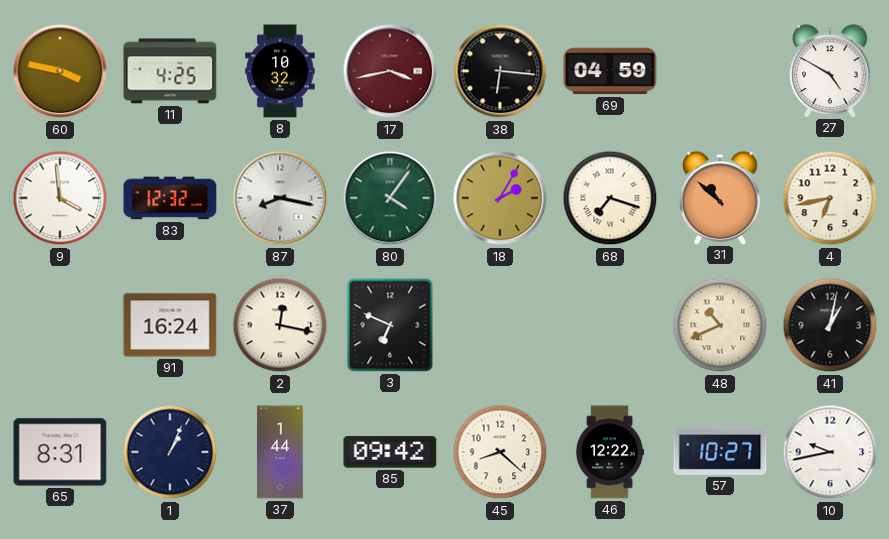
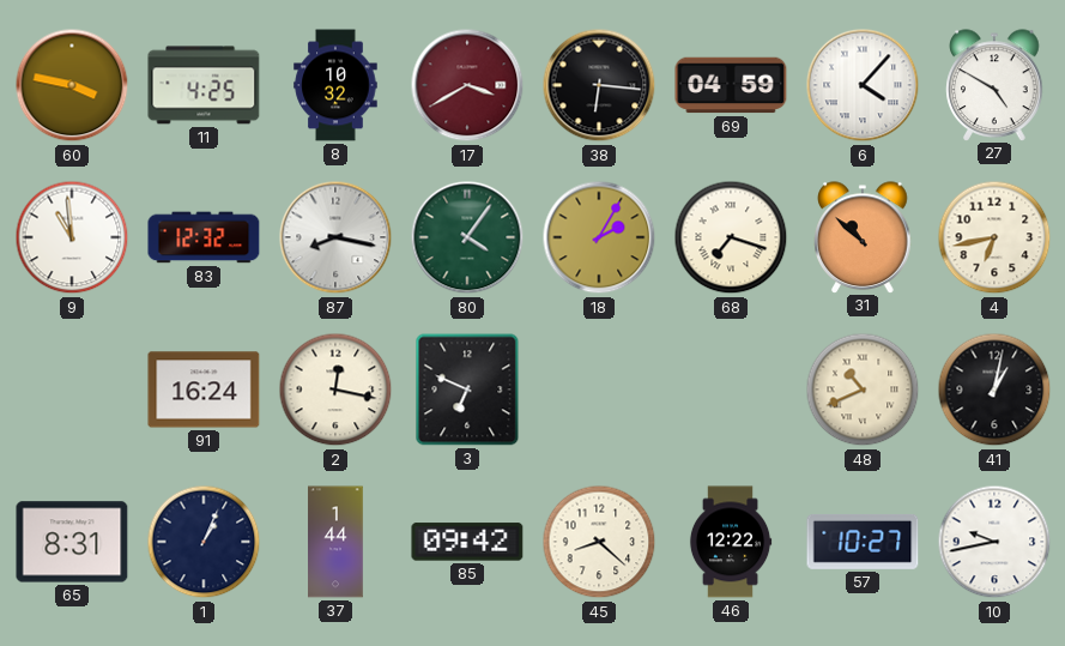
17: 3:43 -> 3:40 (467, 85)
6: none -> 4:07 (863, 85)
9: 3:59 -> 10:59 (72, 237)
